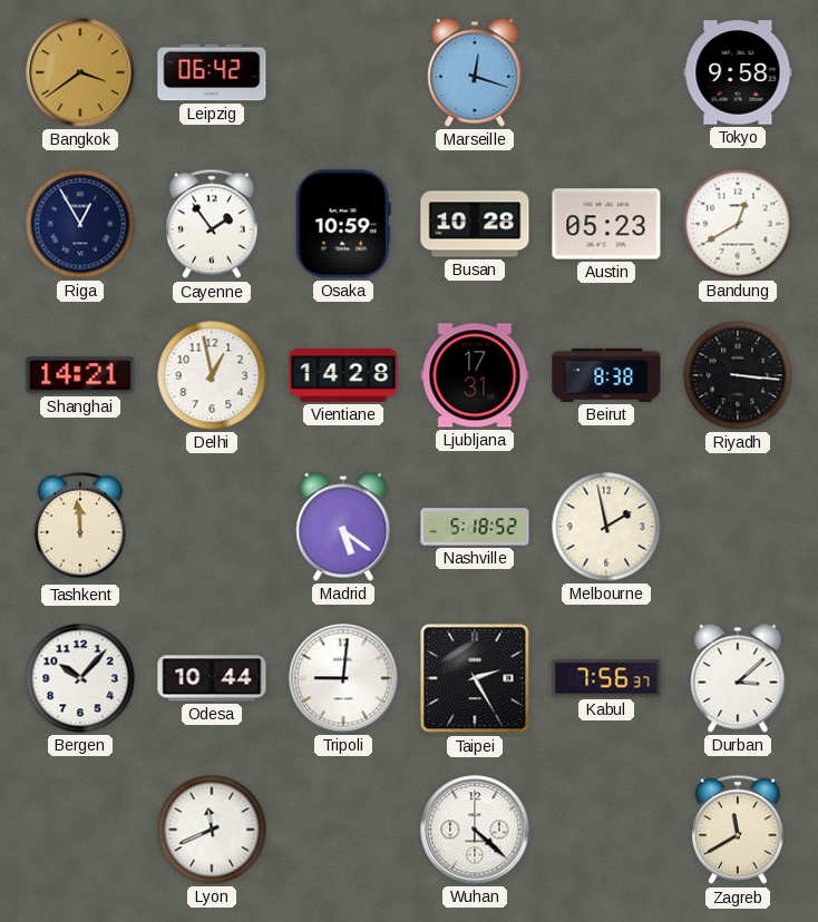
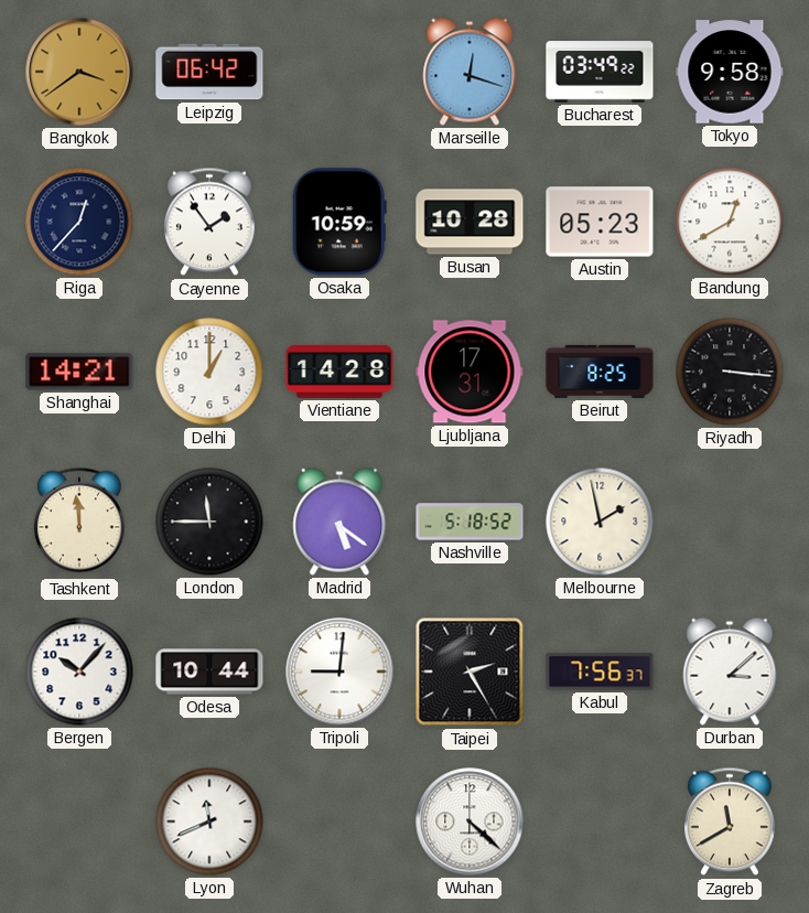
Bucharest: none -> 03:49 (600, 72)
Riga: 12:55 -> 12:37 (79, 222)
Delhi: 12:58 -> 1:00 (209, 372)
Beirut: 8:38 -> 8:25 (600, 372)
London: none -> 11:45 (209, 522)
